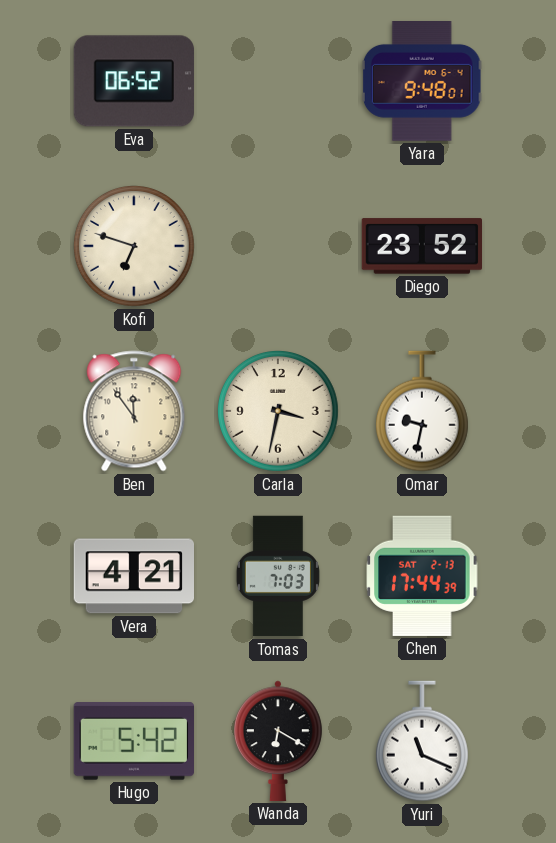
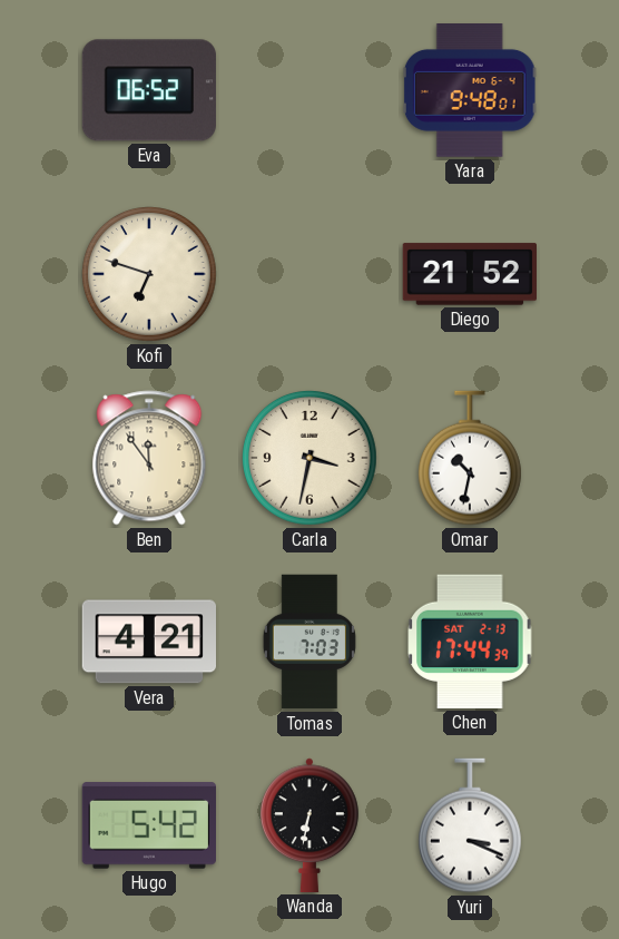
Diego: 23:52 -> 21:52 (469, 274)
Omar: 9:32 -> 10:32 (470, 458)
Wanda: 6:20 -> 6:32 (311, 825)
Yuri: 11:19 -> 3:19 (470, 825)
